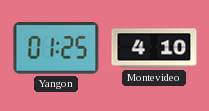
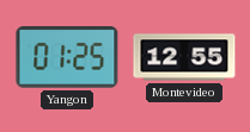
Montevideo: 4:10 -> 12:55 (184, 57)
